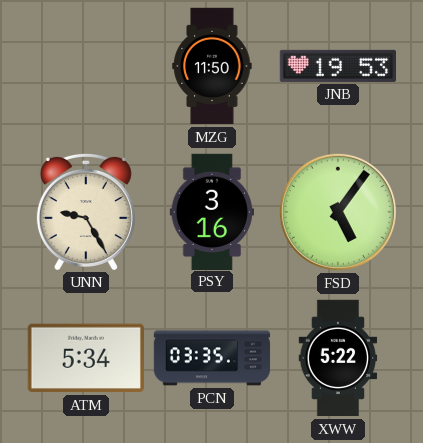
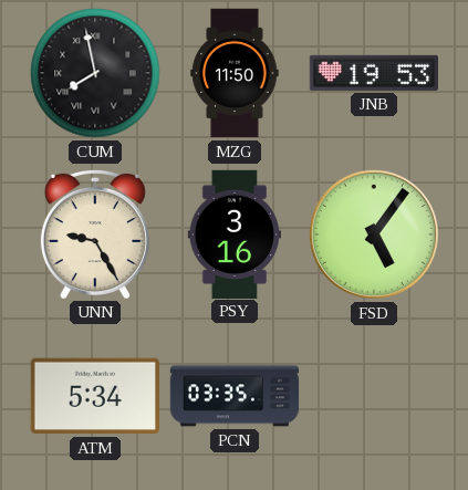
CUM: none -> 7:58 (95, 73)
XWW: 5:22 -> none (338, 358)
